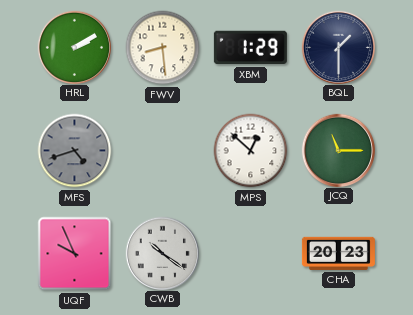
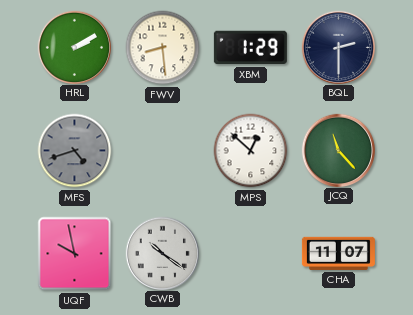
BQL: 1:30 -> 2:30 (338, 47)
JCQ: 11:15 -> 11:23 (338, 150)
UQF: 9:56 -> 9:58 (75, 254)
CHA: 20:23 -> 11:07 (338, 253)
